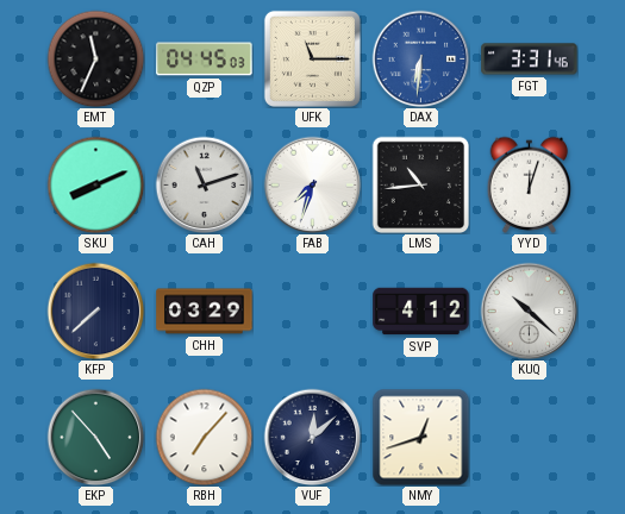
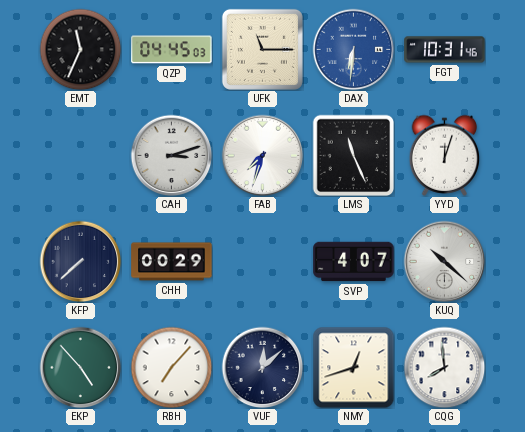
FGT: 3:31 -> 10:31 (445, 50)
SKU: 8:11 -> none (95, 184)
CAH: 11:12 -> 3:12 (171, 155)
LMS: 10:44 -> 11:26 (353, 155)
CHH: 03:29 -> 00:29 (172, 262)
SVP: 4:12 -> 4:07 (354, 262)
CQG: none -> 7:59 (444, 367)
